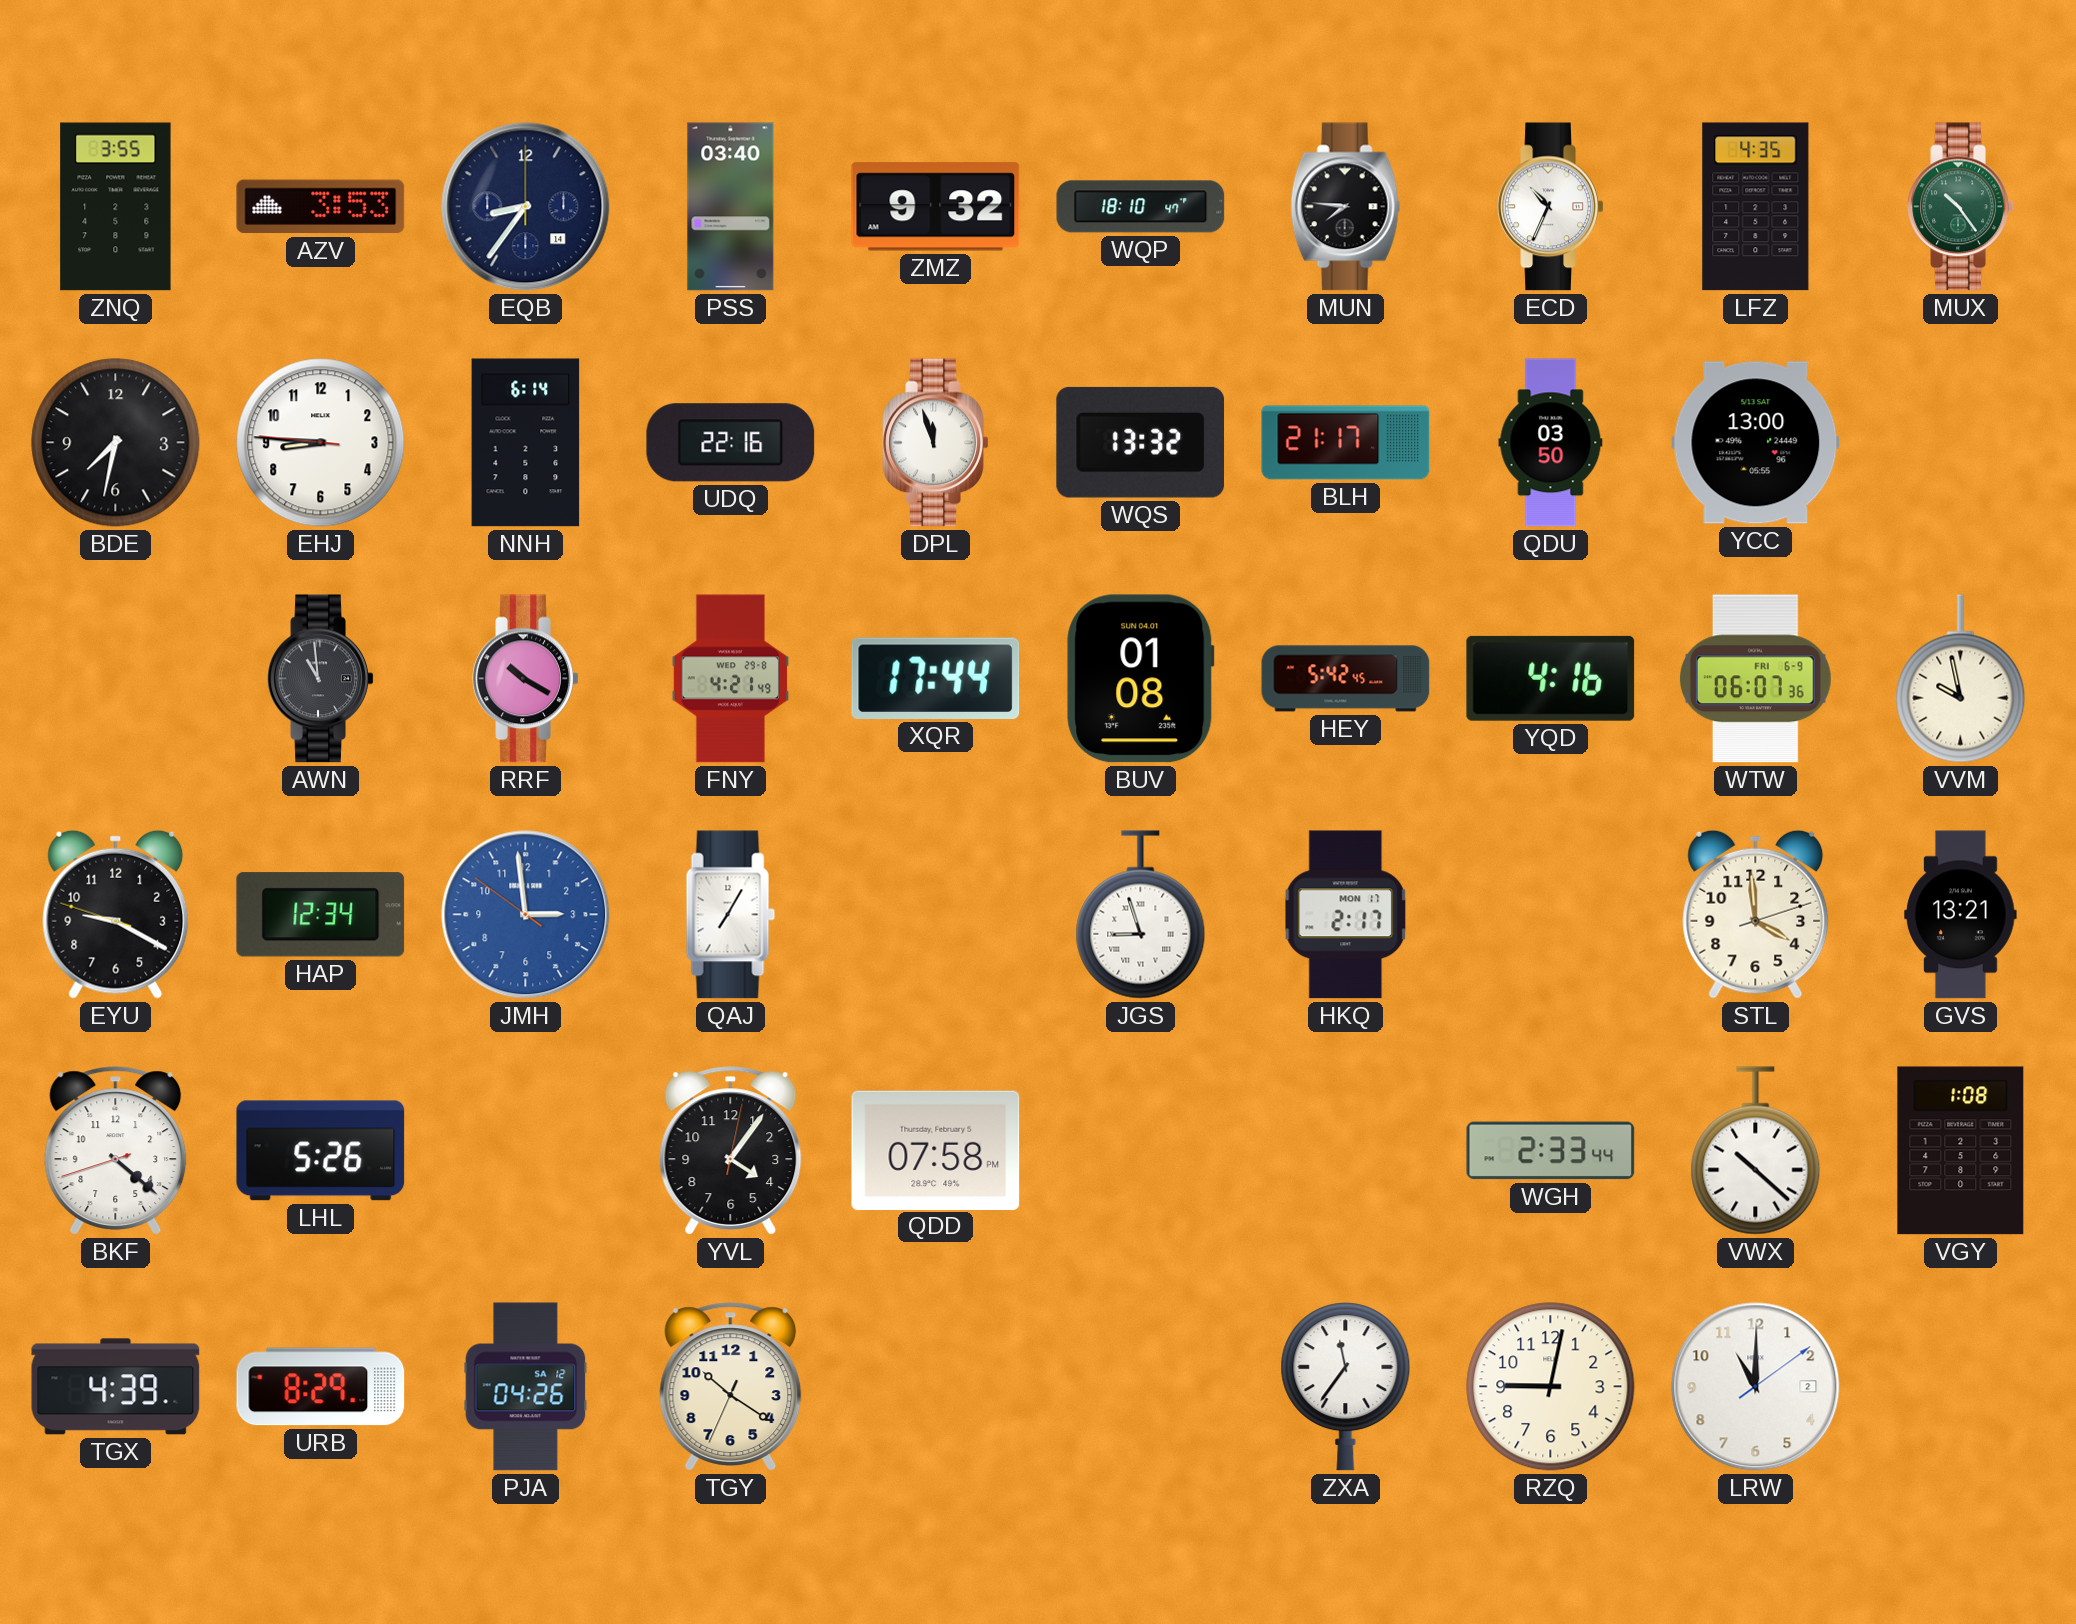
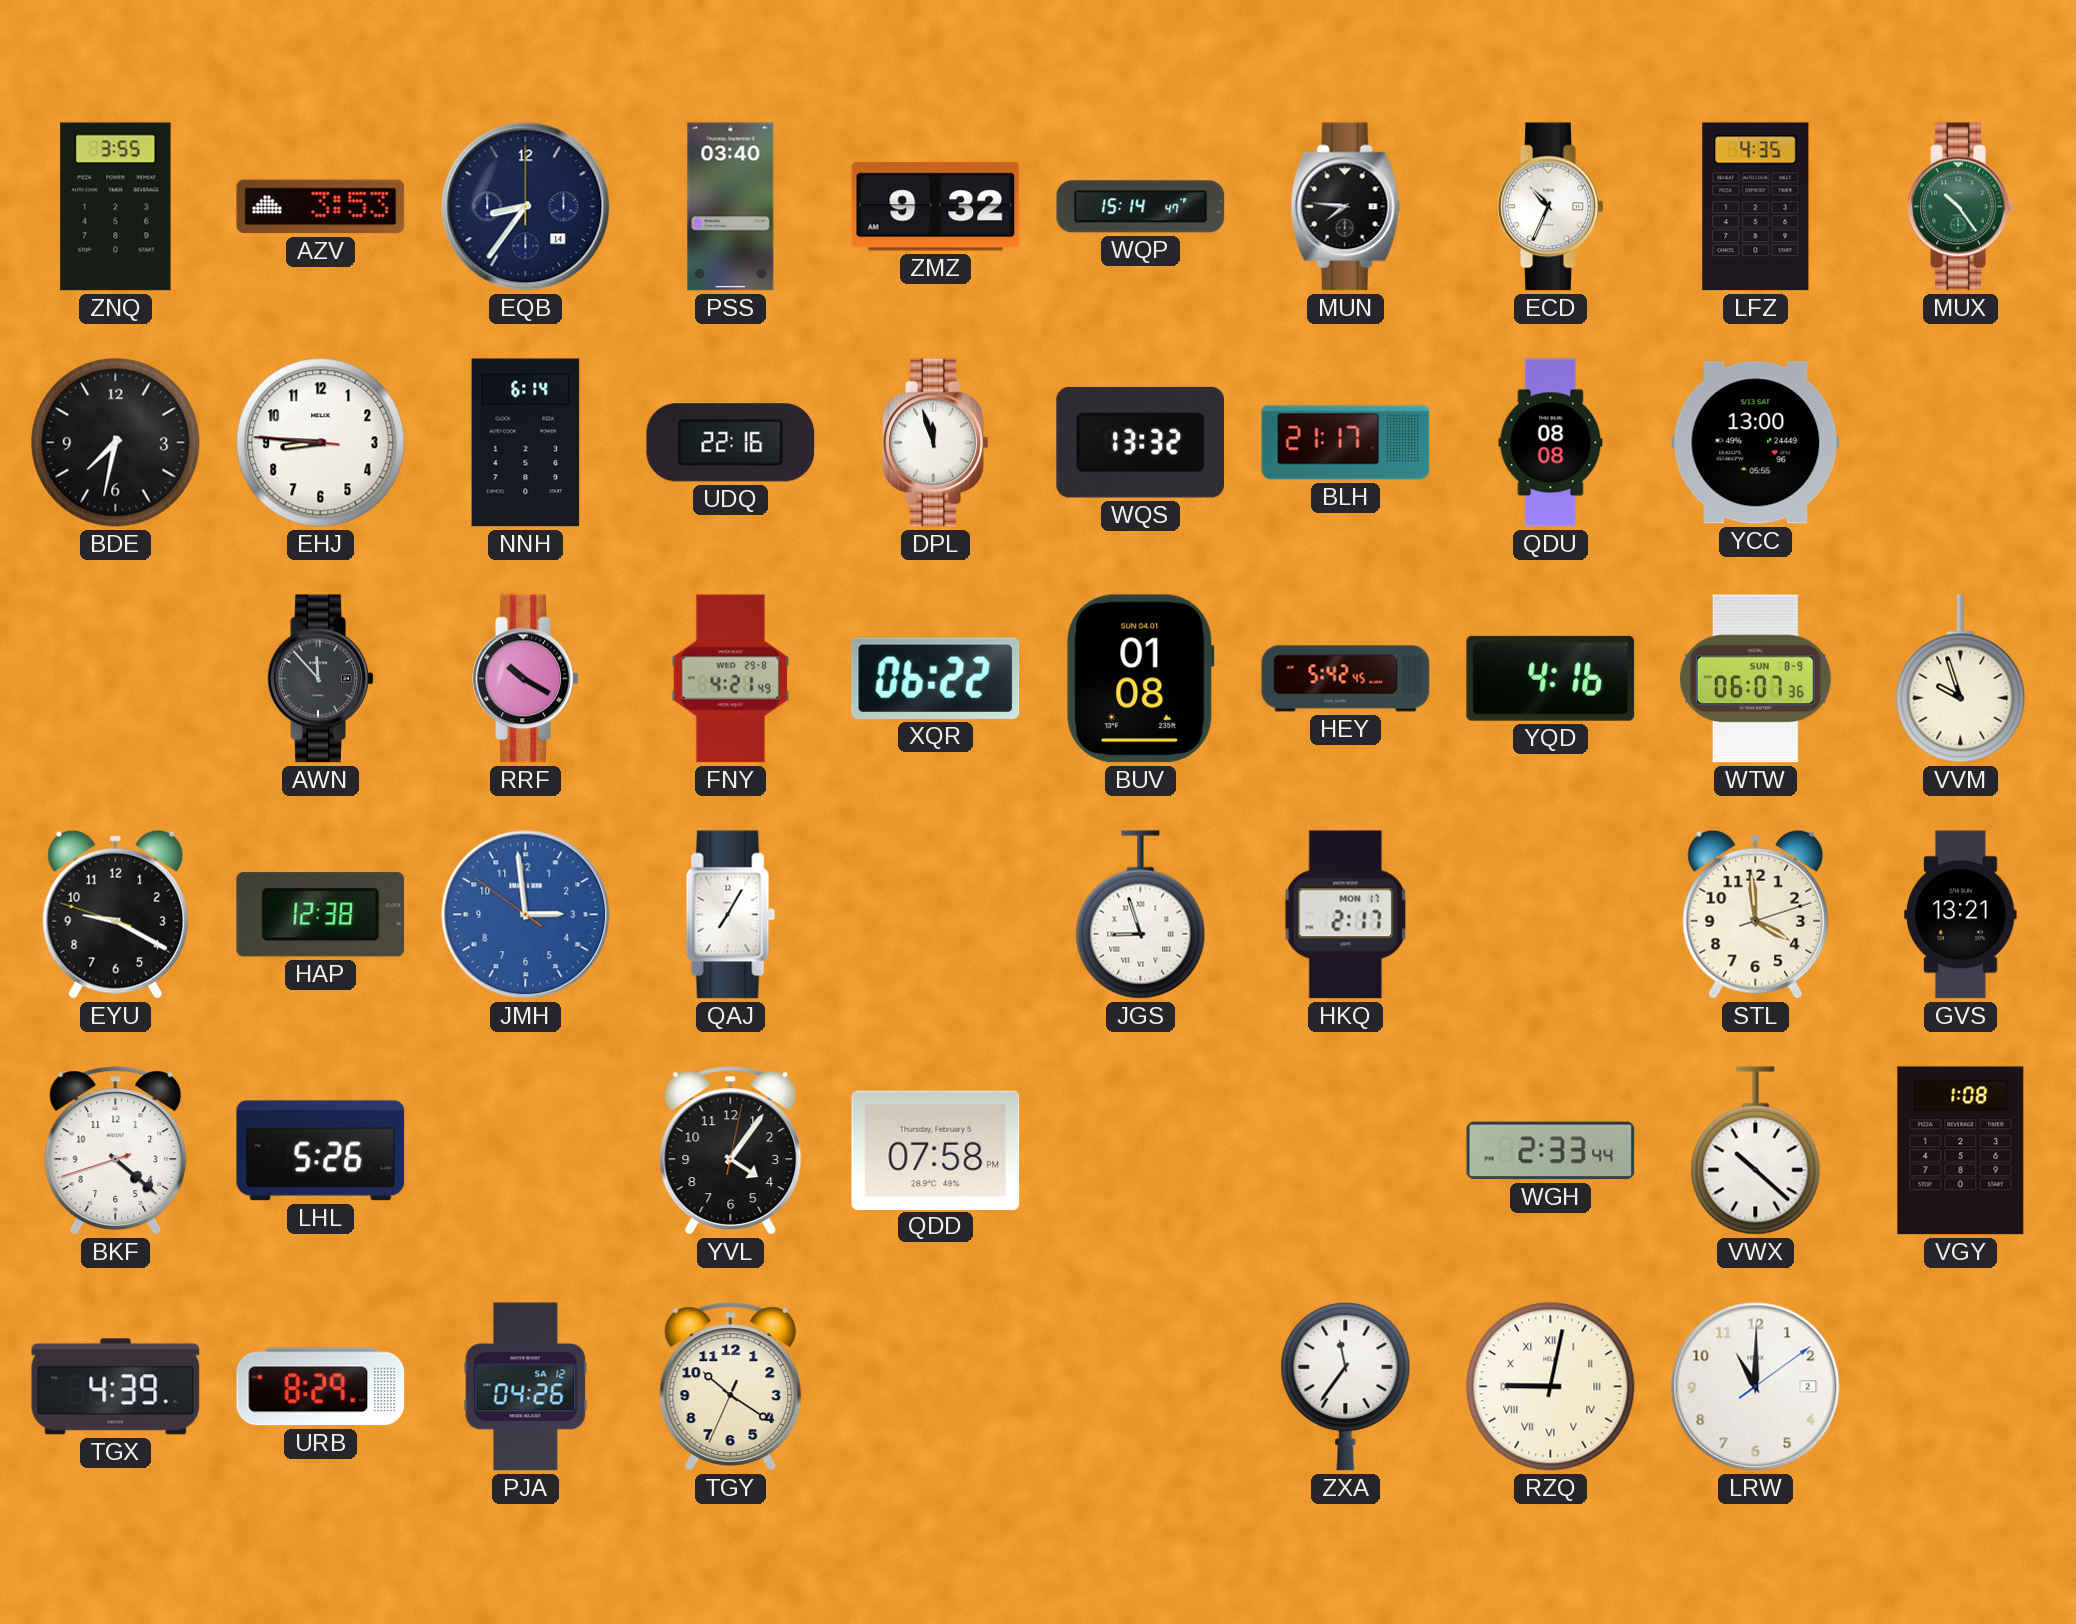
WQP: 18:10 -> 15:14 (1141, 207)
QDU: 03:50 -> 08:08 (1551, 443)
AWN: 10:59 -> 11:53 (321, 679)
XQR: 17:44 -> 06:22 (936, 678)
WTW date: FRI 6-9 -> SUN 8-9 (1755, 679)
VVM: 9:58 -> 9:57 (1961, 679)
HAP: 12:34 -> 12:38 (321, 915)
RZQ numerals: Arabic -> Roman (1551, 1387)
